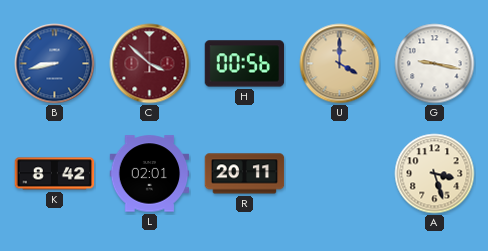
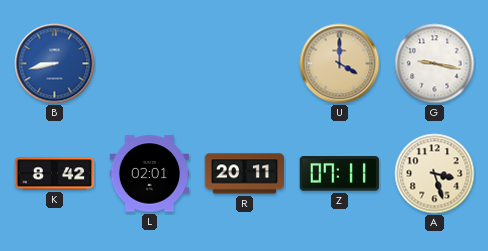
C: 3:52 -> none (150, 64)
H: 00:56 -> none (245, 64)
Z: none -> 07:11 (339, 174)
